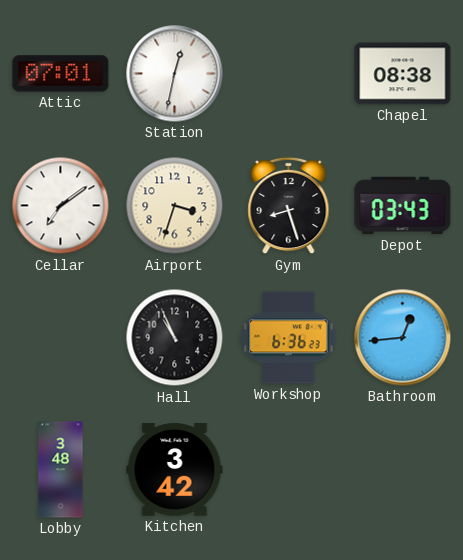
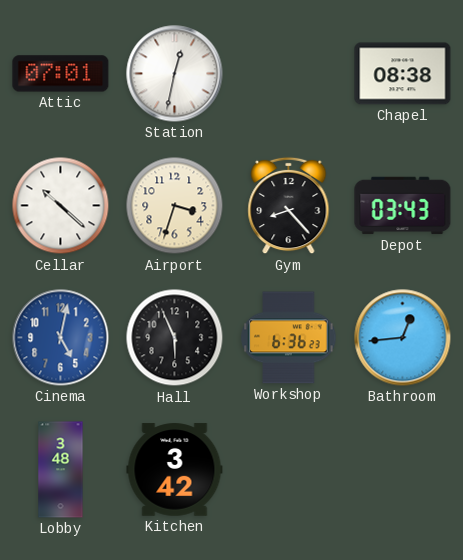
Cellar: 7:09 -> 10:22 (61, 206)
Gym: 8:27 -> 8:23 (289, 206)
Cinema: none -> 5:02 (61, 338)
Hall: 10:56 -> 5:56 (175, 338)
